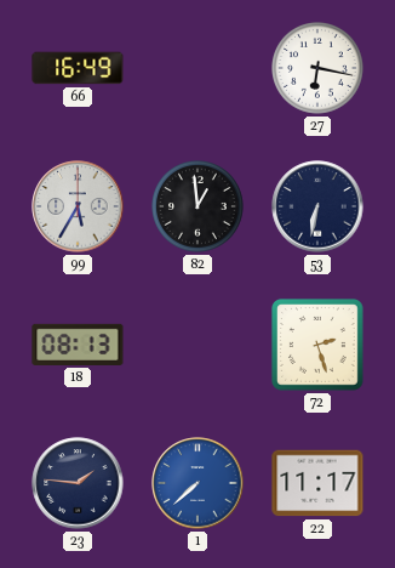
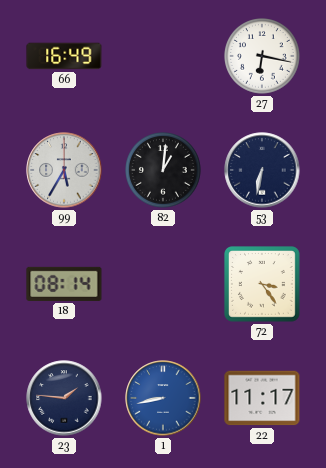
82: 12:59 -> 1:01 (164, 171)
18: 08:13 -> 08:14 (64, 284)
72: 2:27 -> 3:24 (262, 284)
1: 7:38 -> 8:43 (163, 398)
